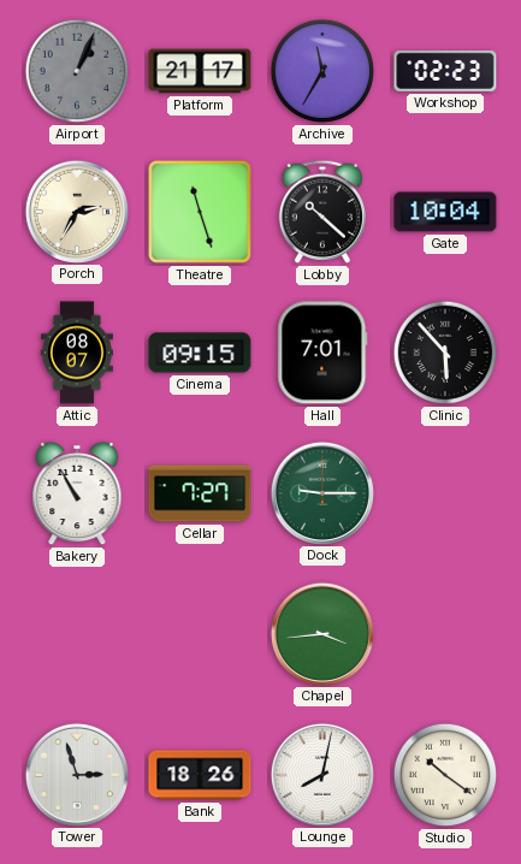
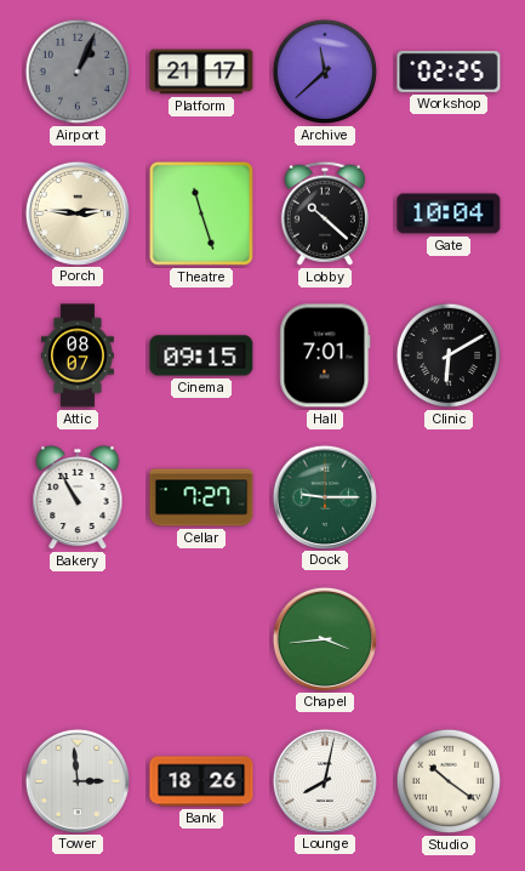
Archive: 11:35 -> 11:38 (325, 72)
Workshop: 02:23 -> 02:25 (449, 72)
Porch: 2:35 -> 2:46 (76, 212)
Clinic: 5:53 -> 6:10 (449, 355)
Tower: 2:57 -> 2:59 (76, 780)
